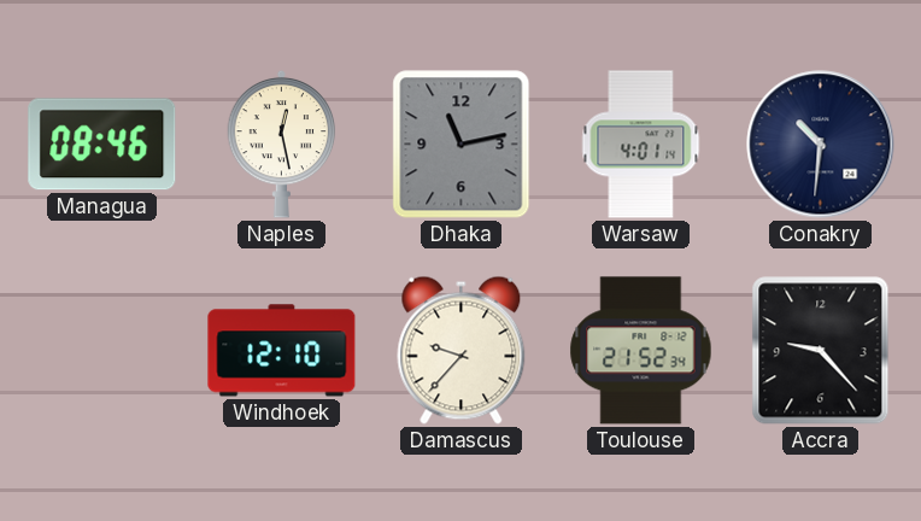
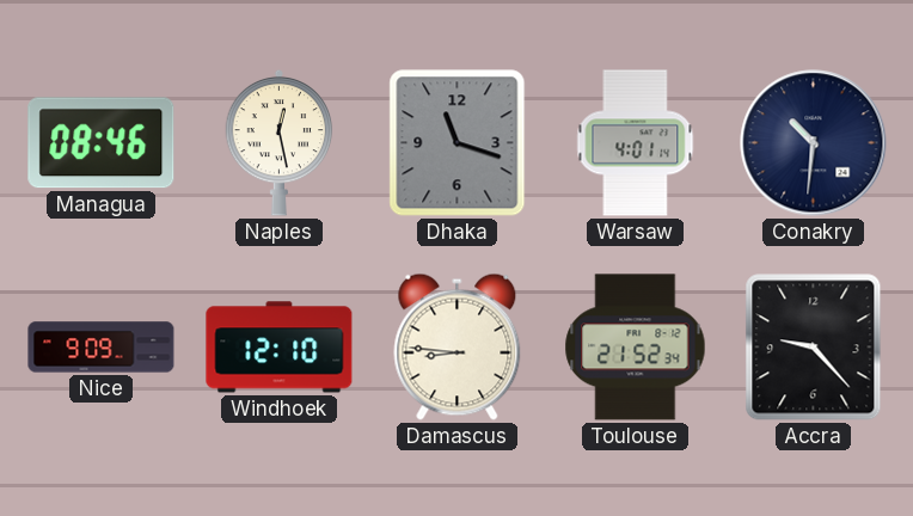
Dhaka: 11:13 -> 11:18 (458, 143)
Nice: none -> 9:09 (102, 348)
Damascus: 9:37 -> 8:46 (458, 346)
